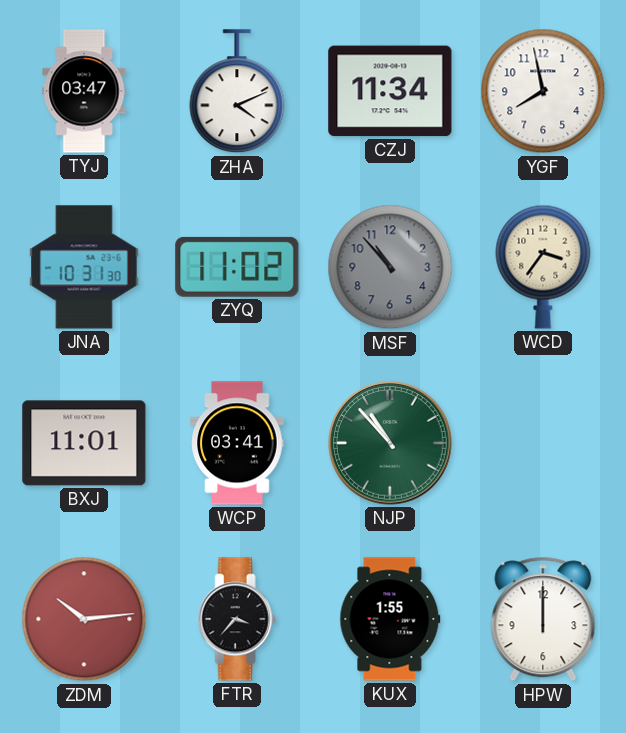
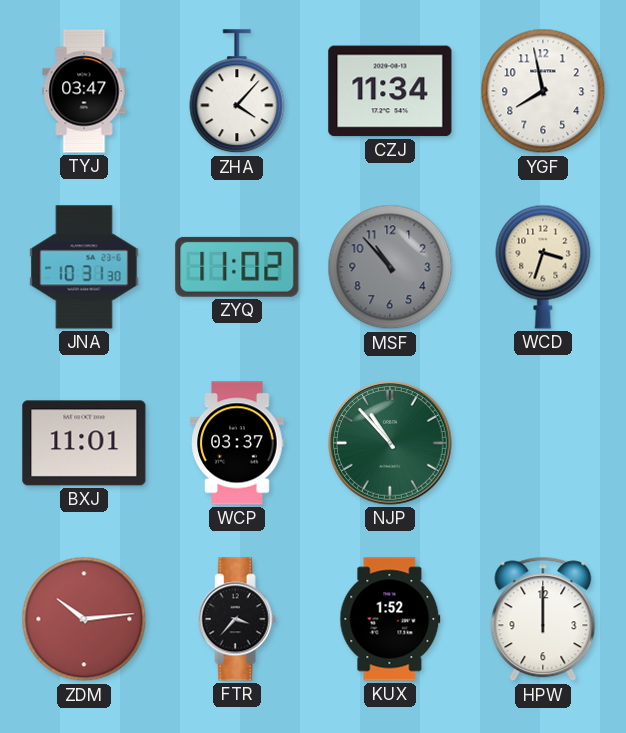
ZHA: 4:11 -> 4:07 (237, 92)
WCD: 3:36 -> 3:33 (543, 267)
WCP: 03:41 -> 03:37 (237, 443)
KUX: 1:55 -> 1:52 (390, 619)
